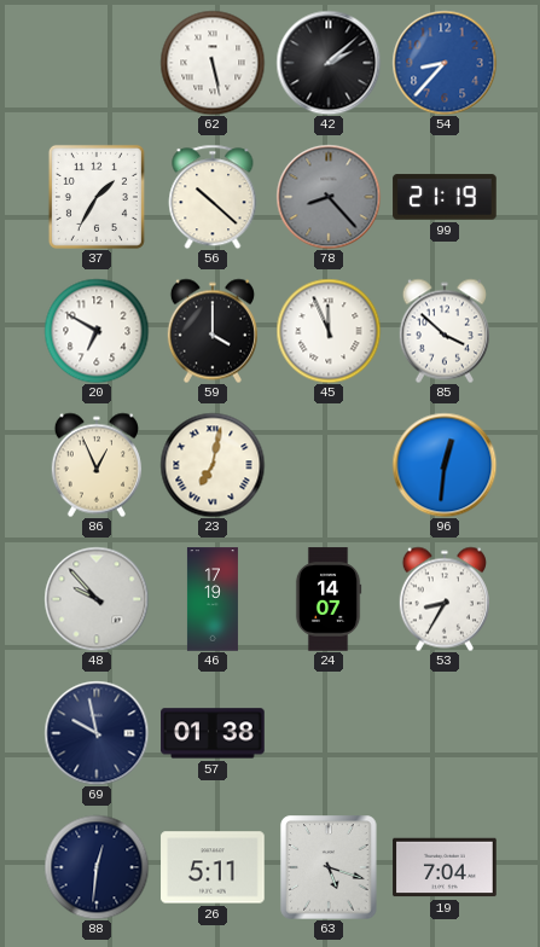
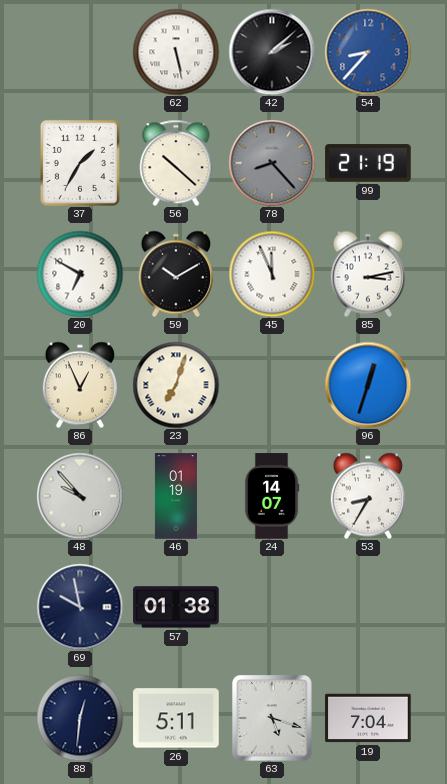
59: 4:00 -> 10:10 (176, 274)
85: 3:52 -> 3:13 (368, 274)
23: 7:02 -> 7:03 (176, 385)
96: 12:31 -> 12:33 (368, 385)
46: 17:19 -> 01:19 (176, 496)
